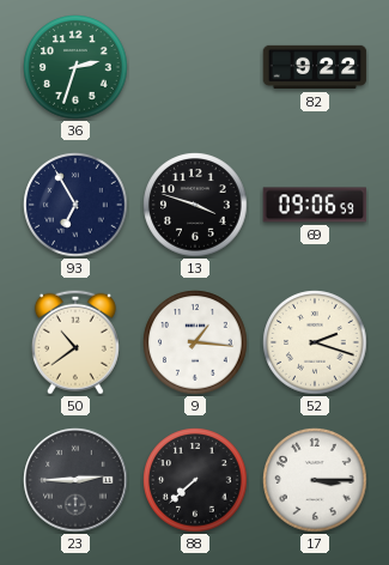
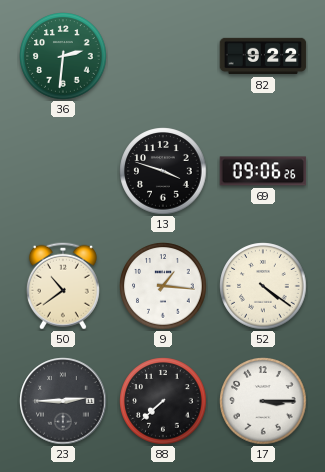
36: 2:33 -> 2:31 (63, 56)
93: 6:55 -> none (75, 205)
69: 09:06:59 -> 09:06:26 (263, 171)
52: 2:18 -> 4:21 (263, 286)
